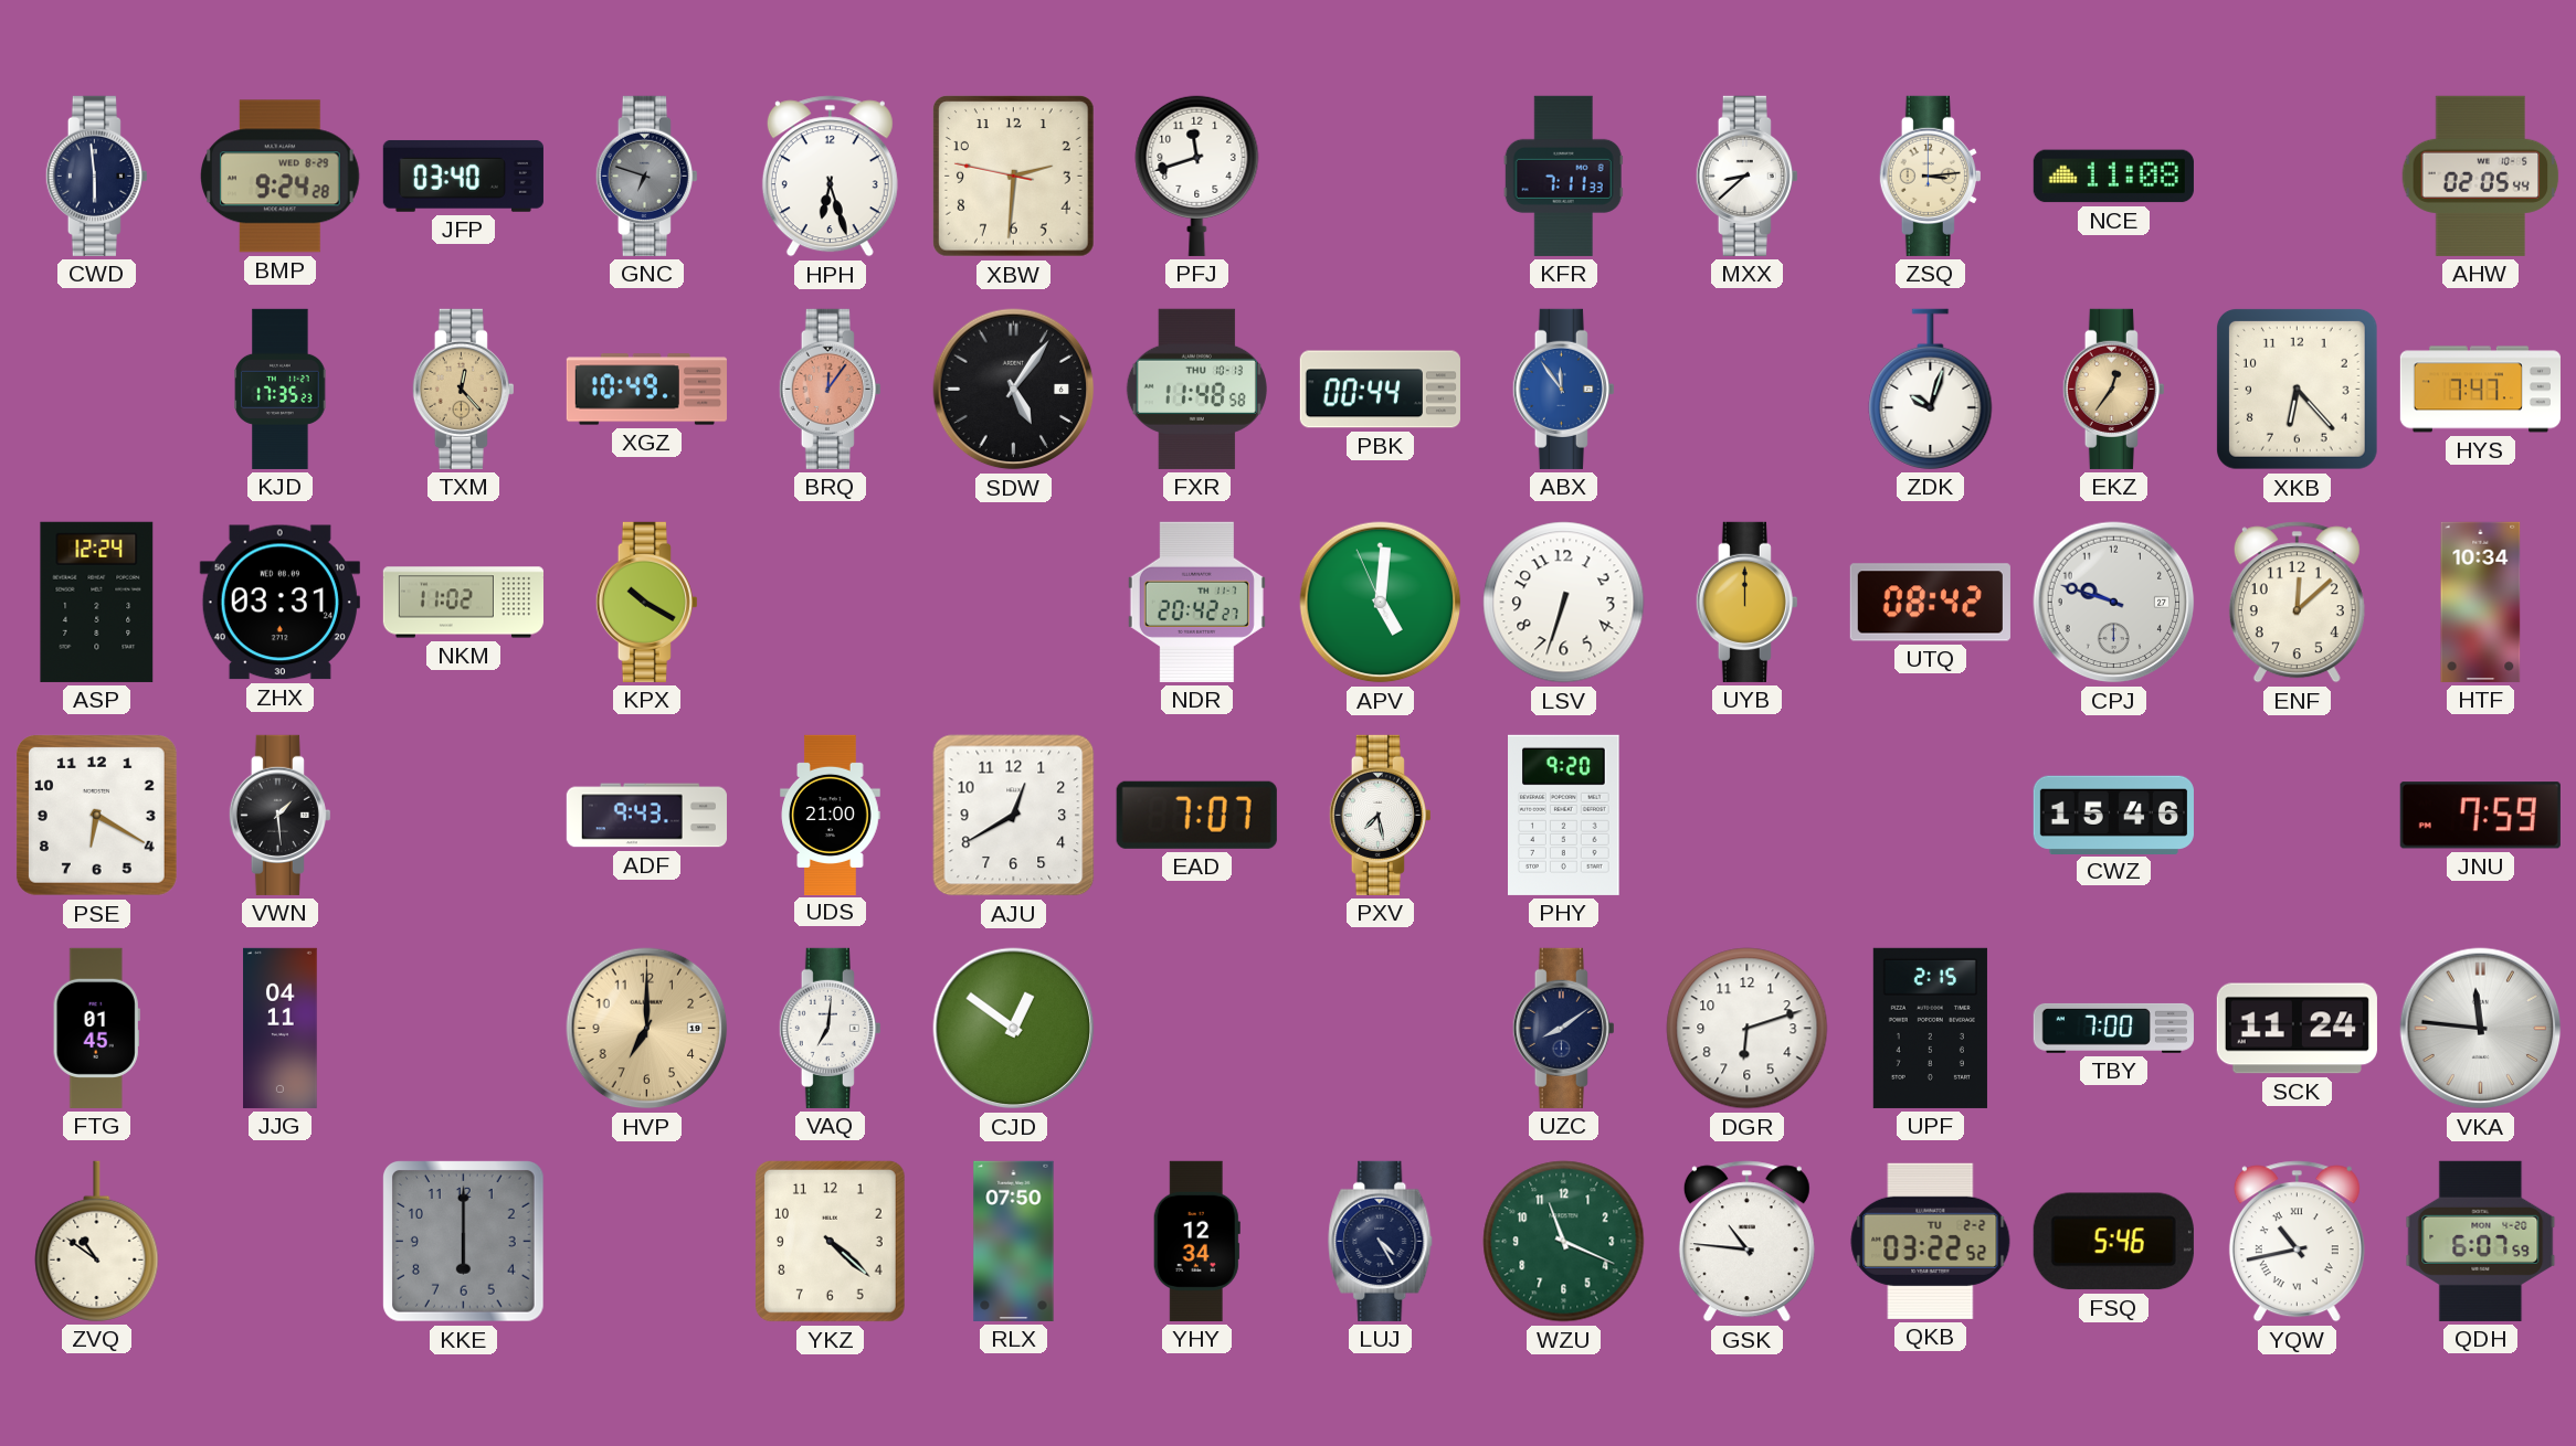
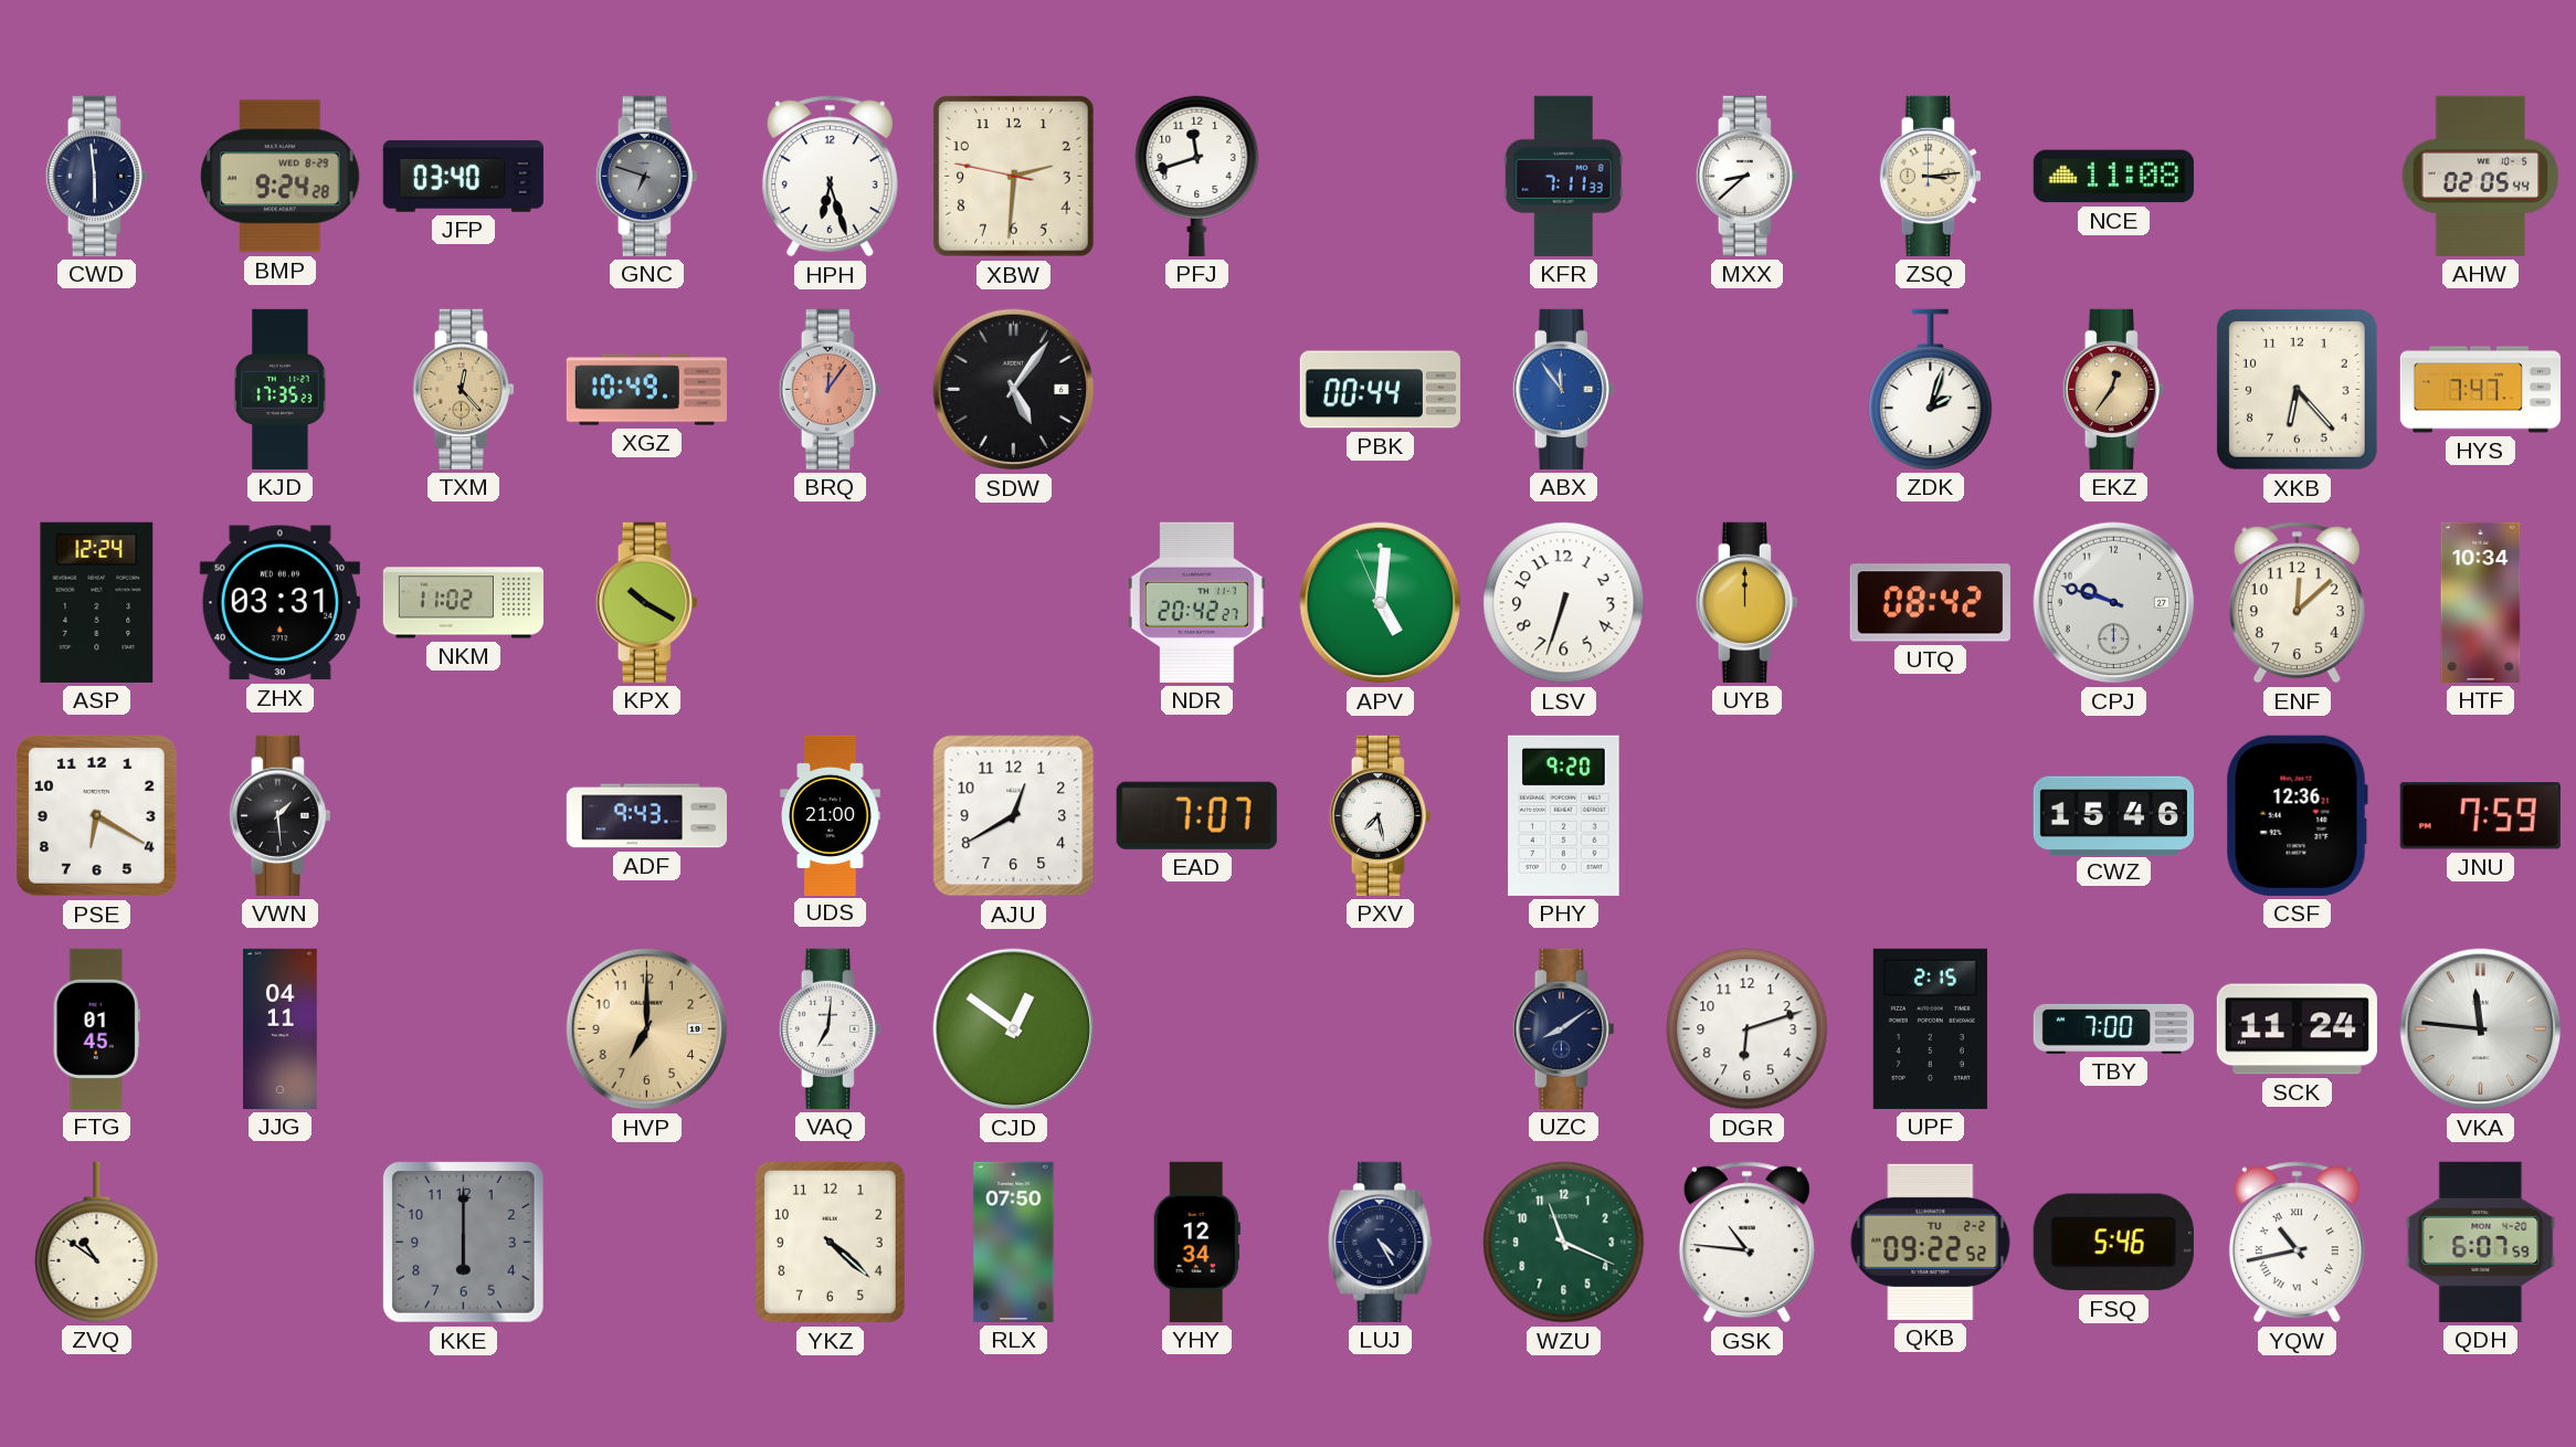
FXR: 11:48 -> none (1196, 389)
ZDK: 10:03 -> 2:03 (1931, 389)
CSF: none -> 12:36 (2297, 815)
QKB: 03:22 -> 09:22 (1931, 1242)
